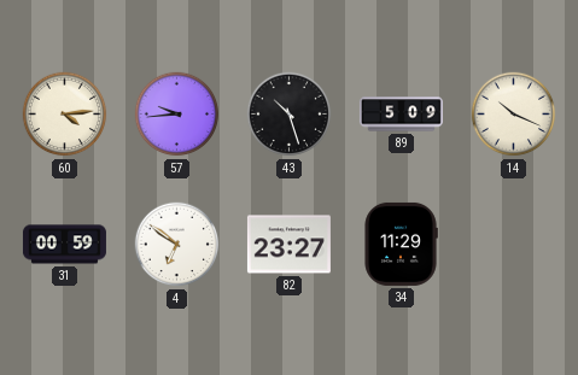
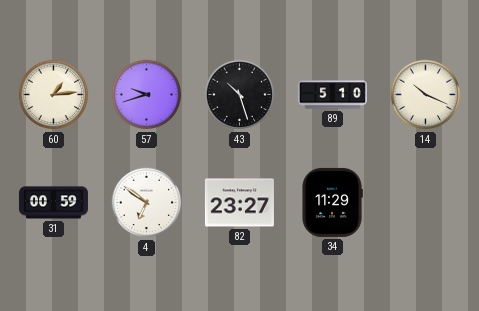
60: 4:14 -> 1:14 (54, 95)
57: 9:44 -> 9:42 (147, 95)
89: 5:09 -> 5:10 (332, 95)
